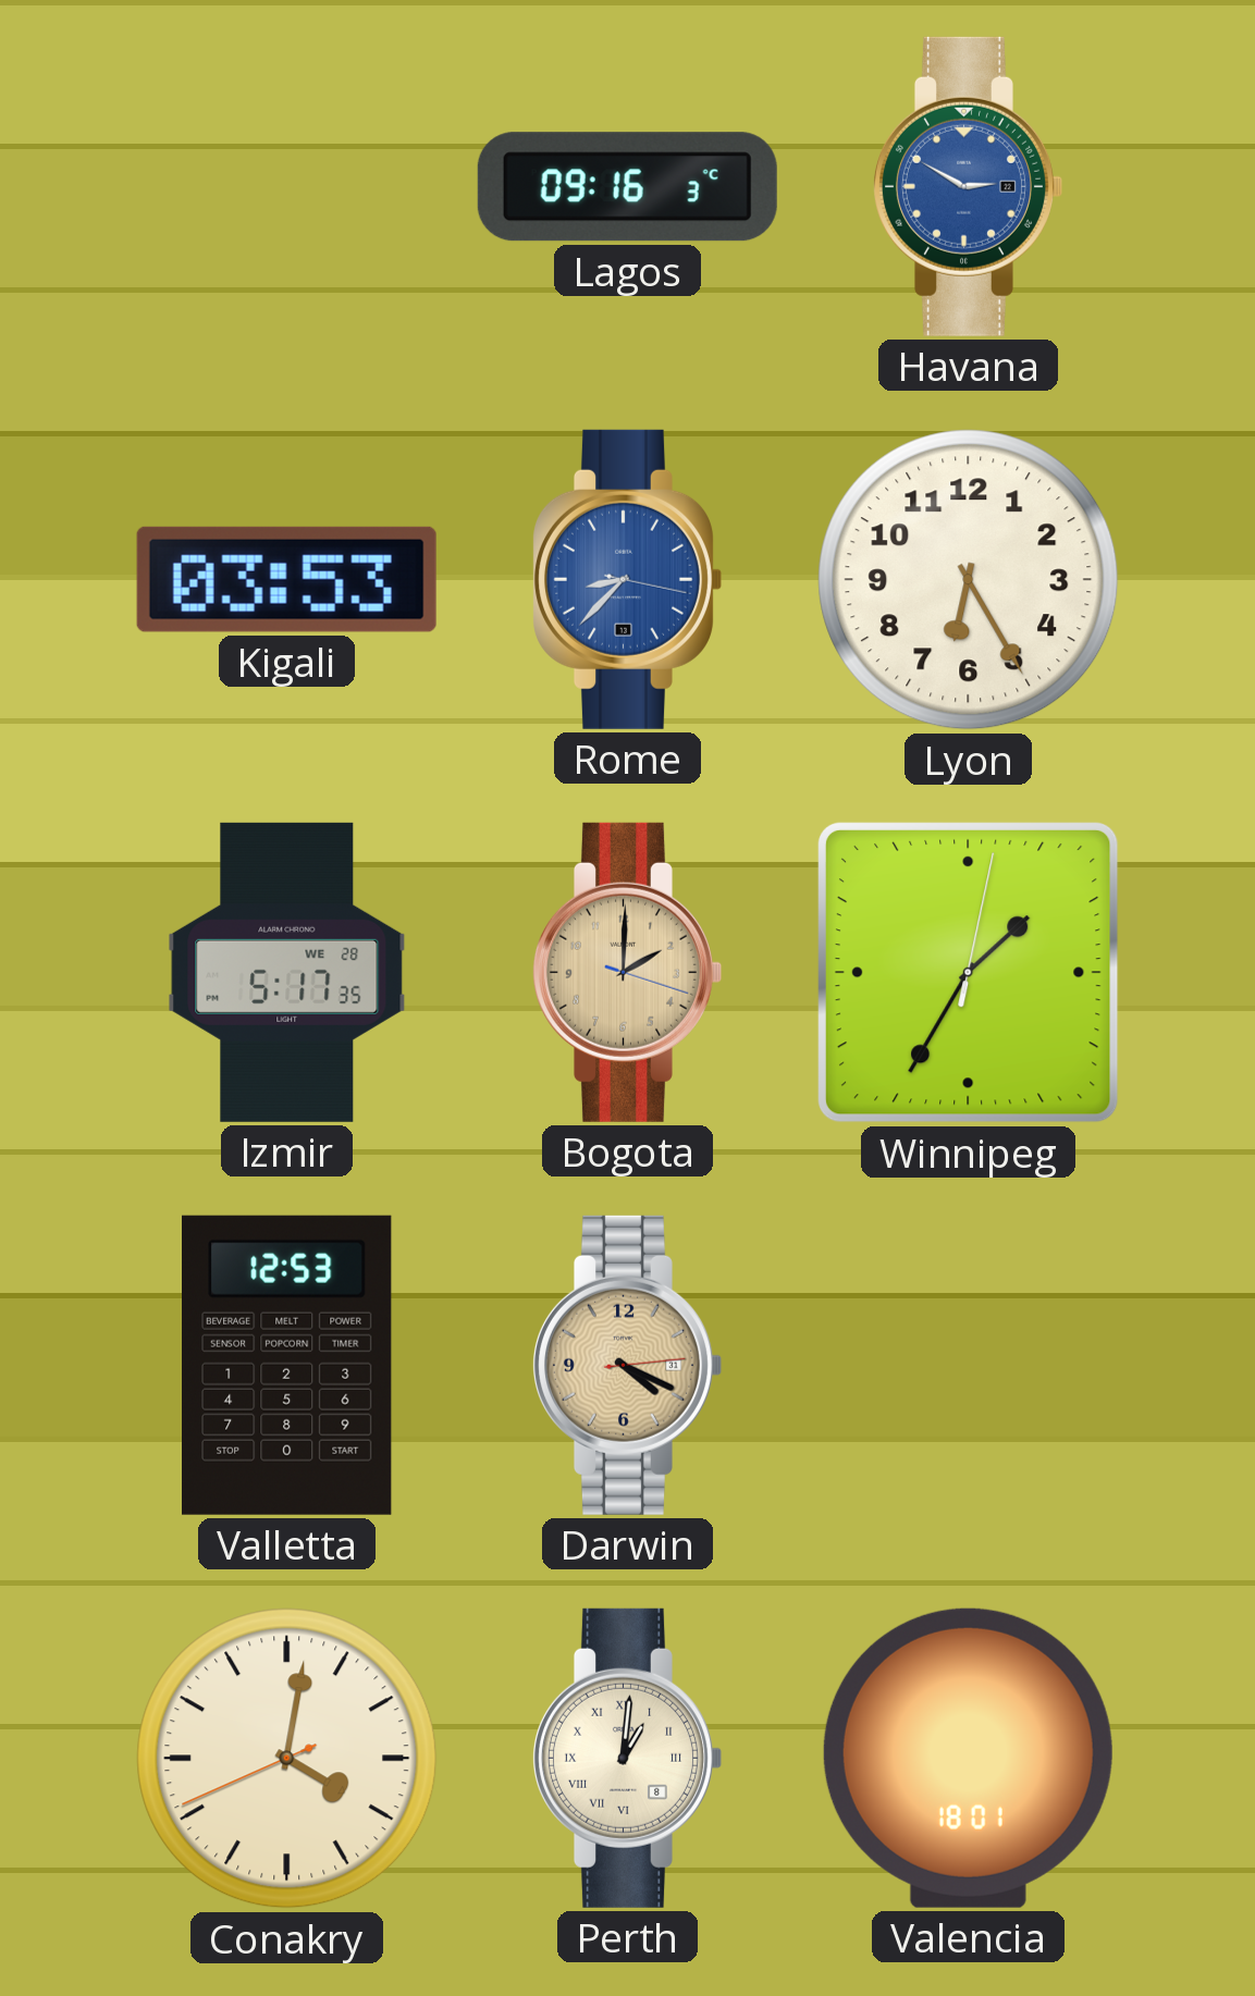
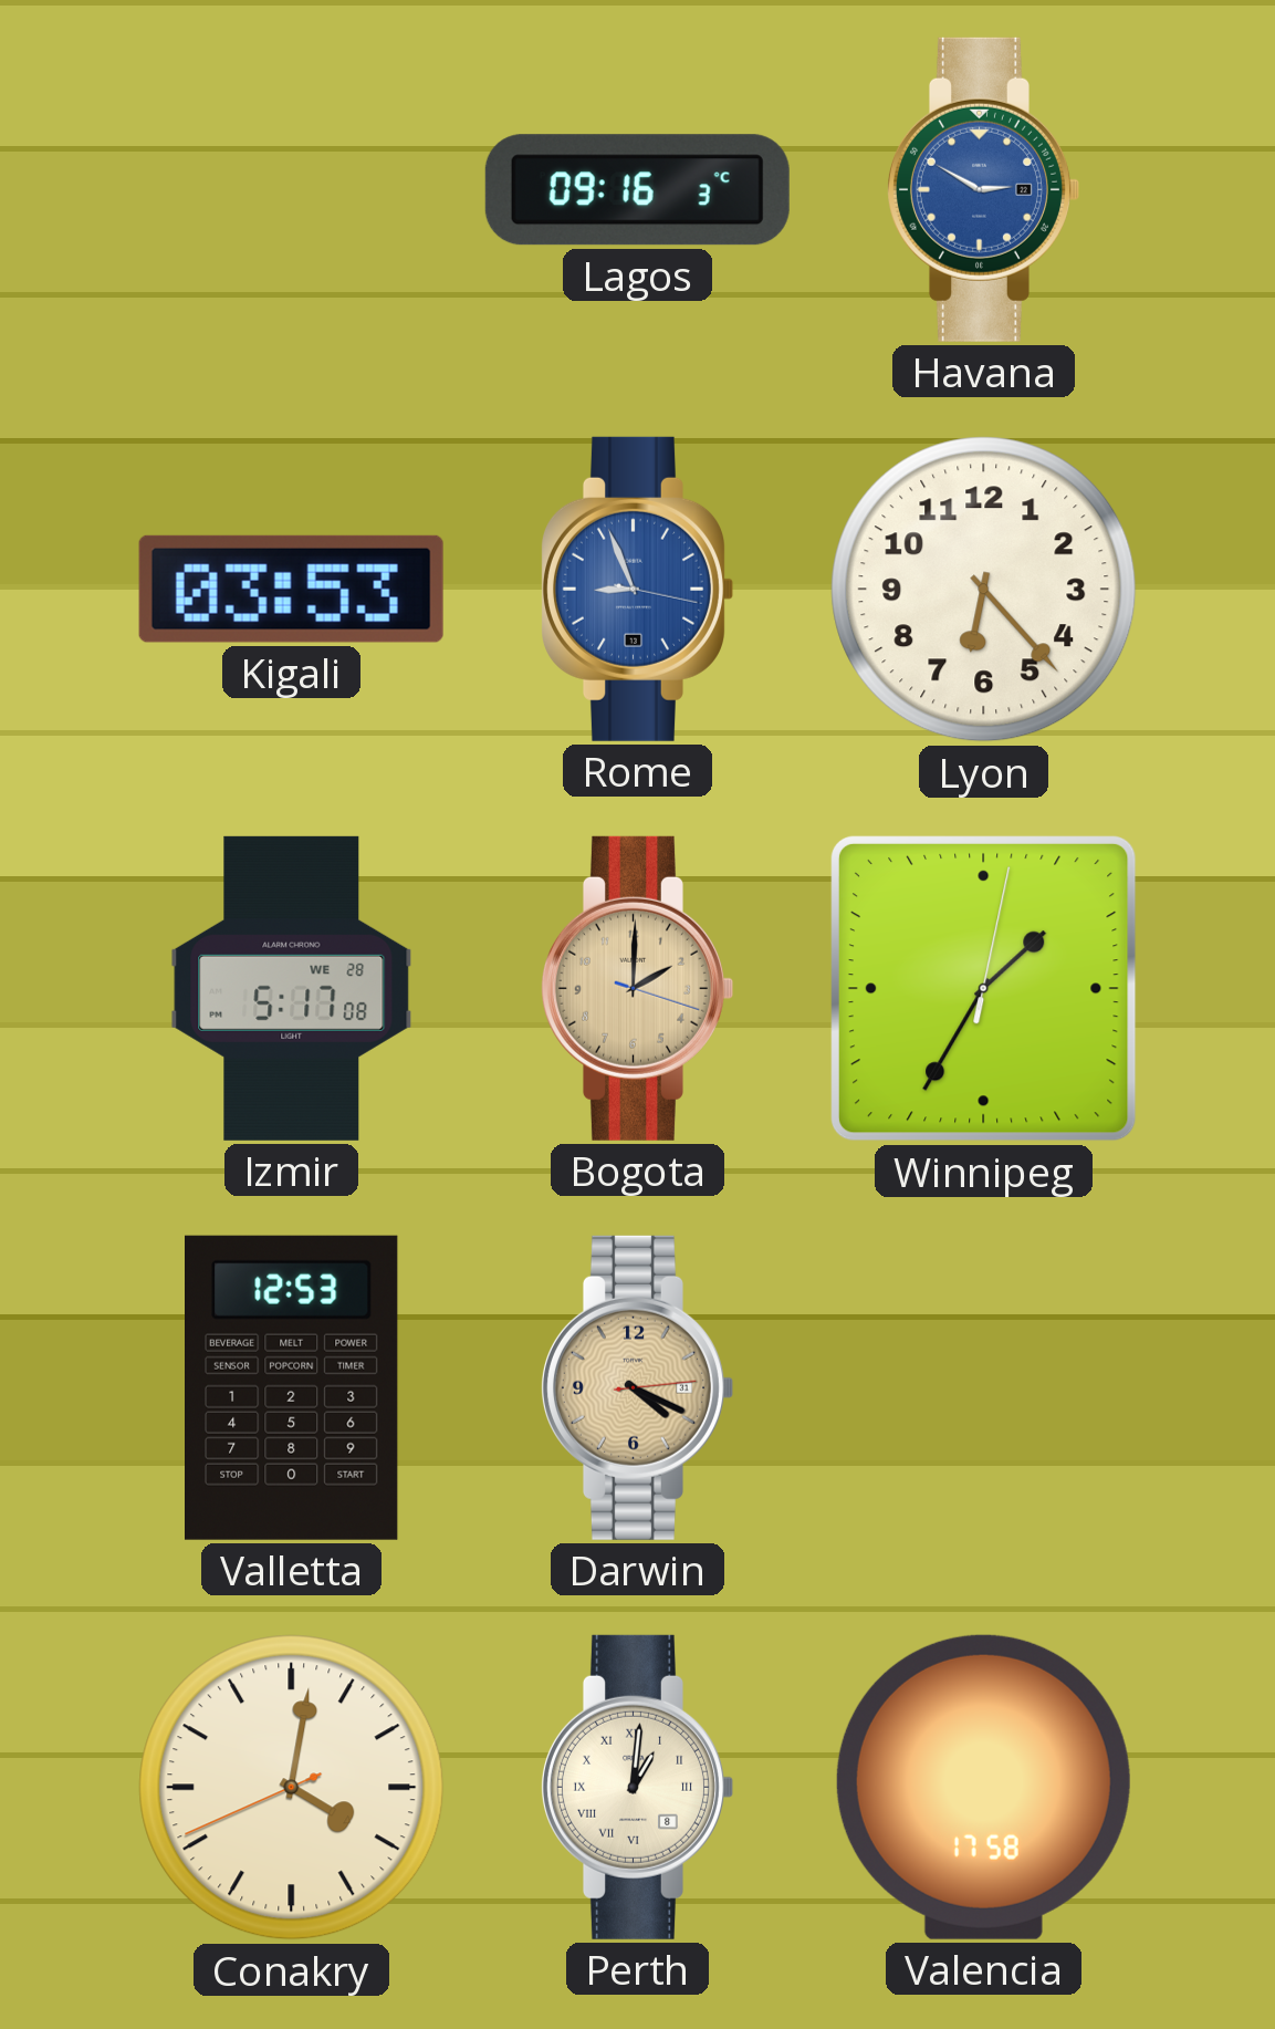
Rome: 8:37 -> 8:56 (638, 589)
Lyon: 6:25 -> 6:23 (984, 590)
Izmir: 5:17:35 -> 5:17:08 (292, 988)
Valencia: 18:01 -> 17:58 (983, 1787)
